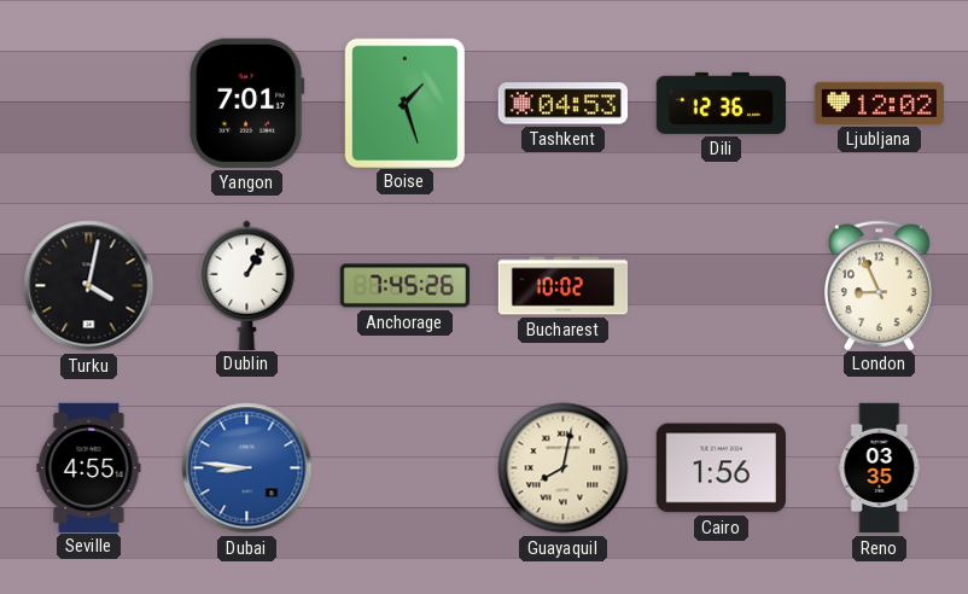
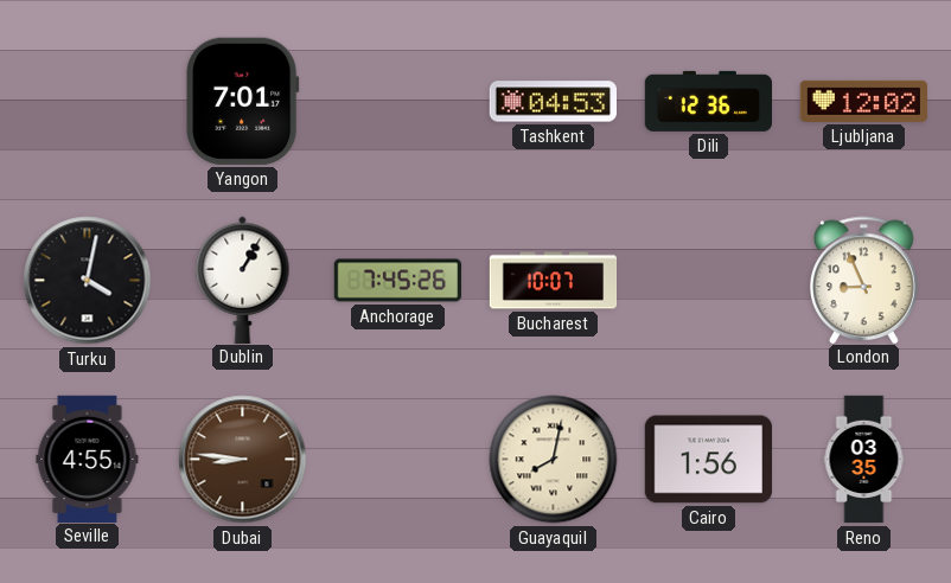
Boise: 1:27 -> none (404, 103)
Bucharest: 10:02 -> 10:07 (554, 281)
Dubai dial: blue -> brown (243, 460)
